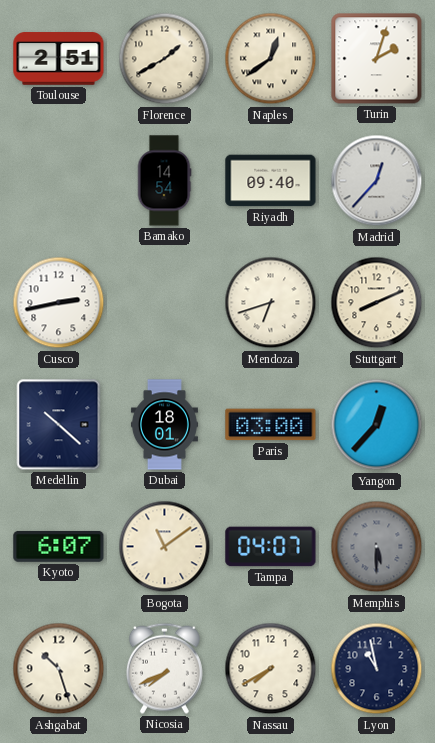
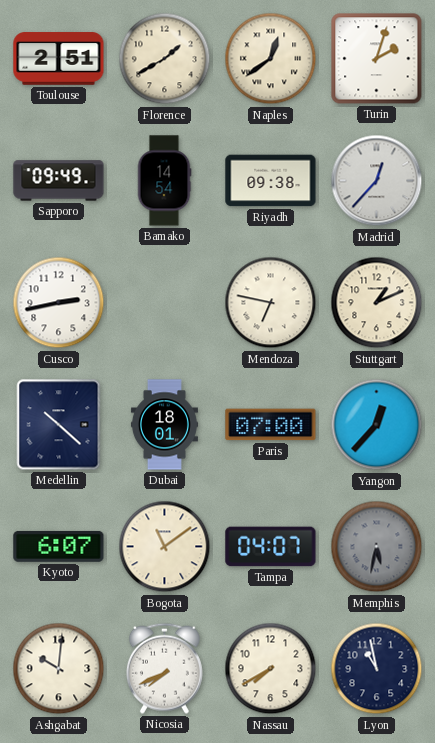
Sapporo: none -> 09:49 (59, 181)
Riyadh: 09:40 -> 09:38 (271, 181)
Mendoza: 6:42 -> 6:47 (271, 303)
Stuttgart: 8:11 -> 1:11 (377, 303)
Paris: 03:00 -> 07:00 (271, 425)
Memphis: 5:30 -> 5:32 (377, 547)
Ashgabat: 10:27 -> 10:01 (59, 669)
